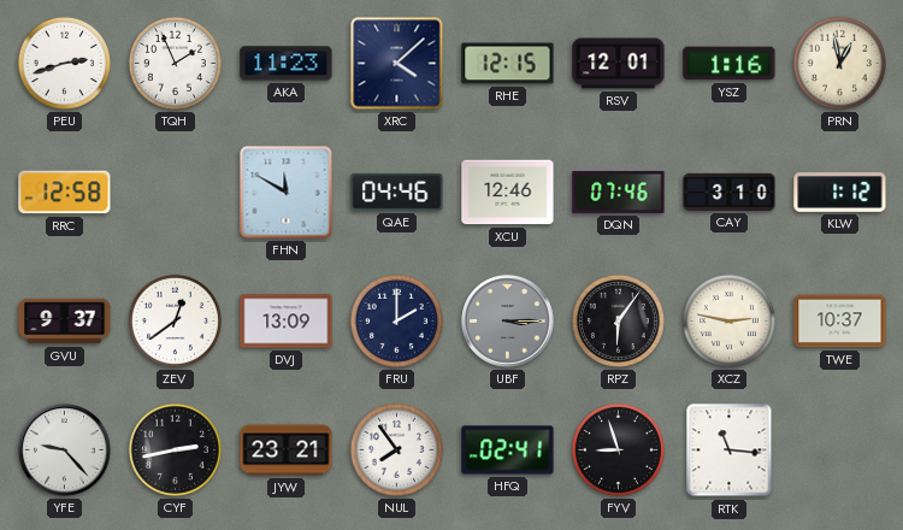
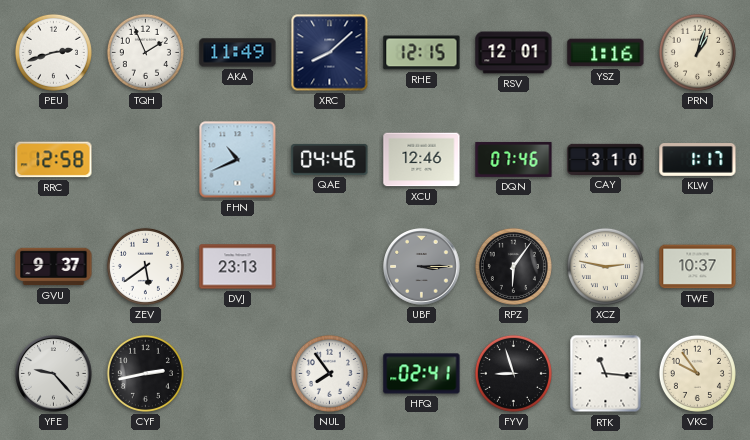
AKA: 11:23 -> 11:49 (238, 53)
XRC: 4:08 -> 8:08 (330, 53)
PRN: 12:58 -> 1:03 (697, 52)
FHN: 11:50 -> 10:41 (238, 160)
KLW: 1:12 -> 1:17 (698, 160)
ZEV: 12:39 -> 5:39 (145, 266)
DVJ: 13:09 -> 23:13 (238, 267)
FRU: 2:00 -> none (396, 320)
JYW: 23:21 -> none (287, 450)
VKC: none -> 9:54 (697, 373)
